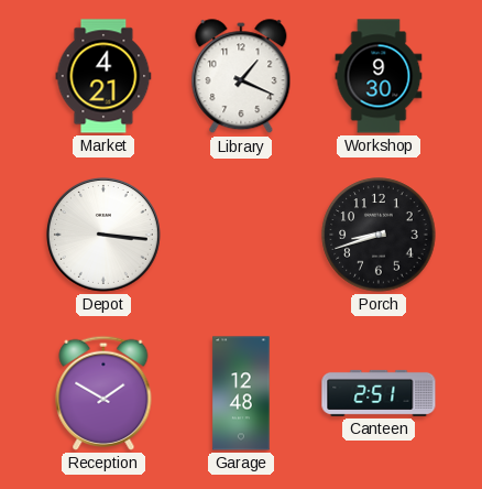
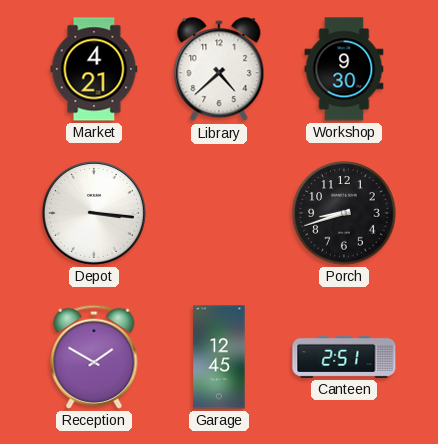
Library: 1:19 -> 4:38 (219, 70)
Garage: 12:48 -> 12:45 (219, 357)
